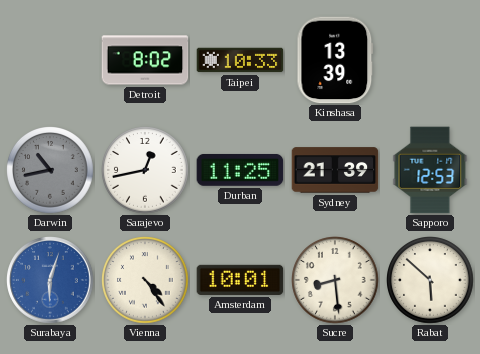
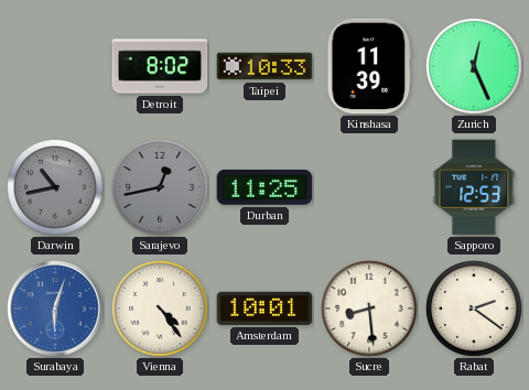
Kinshasa: 13:39 -> 11:39 (369, 66)
Zurich: none -> 12:26 (475, 67)
Sarajevo dial: white -> grey (161, 188)
Sydney: 21:39 -> none (335, 170)
Rabat: 5:52 -> 2:21 (475, 310)
